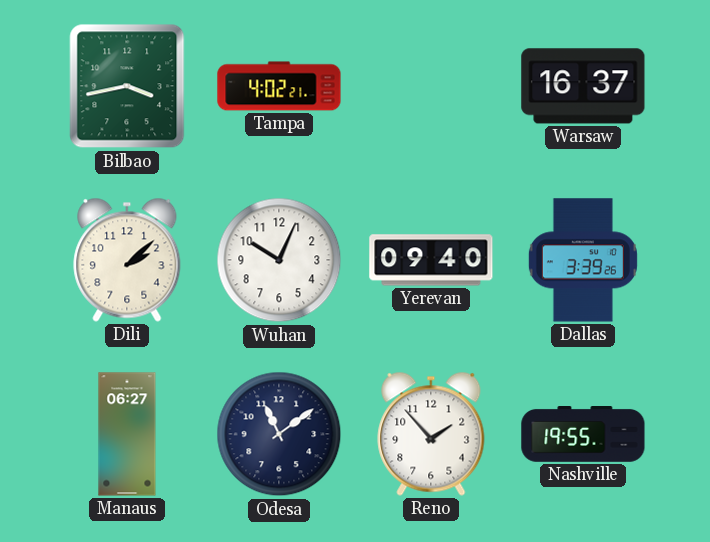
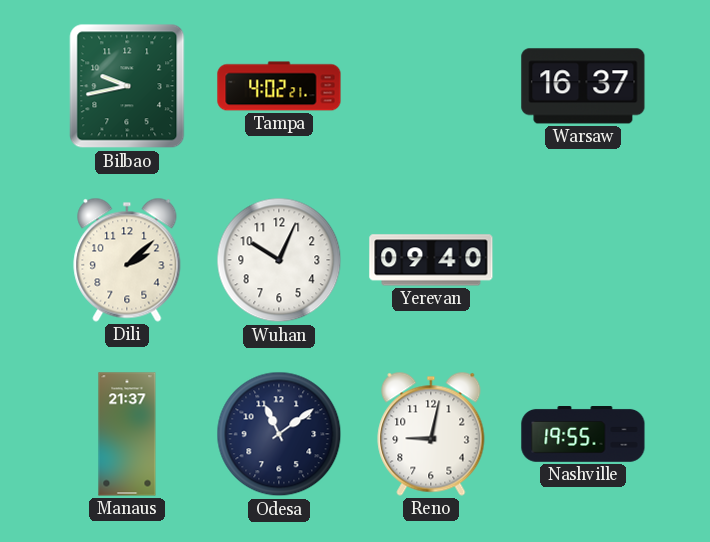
Bilbao: 3:43 -> 9:43 (127, 86)
Dallas: 3:39 -> none (583, 260)
Manaus: 06:27 -> 21:37 (127, 434)
Reno: 1:53 -> 9:02 (431, 434)
